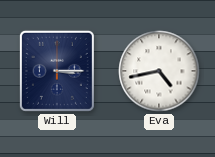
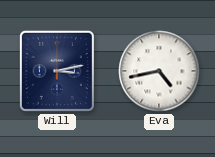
Will: 3:15 -> 3:13 (57, 71)
